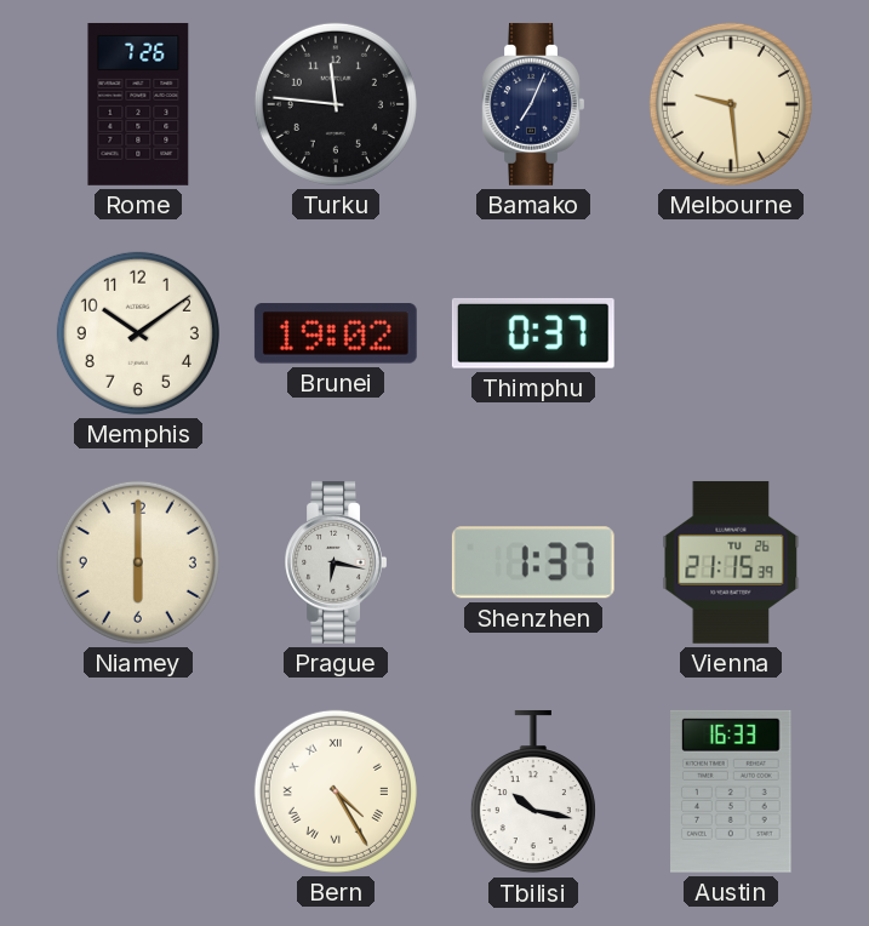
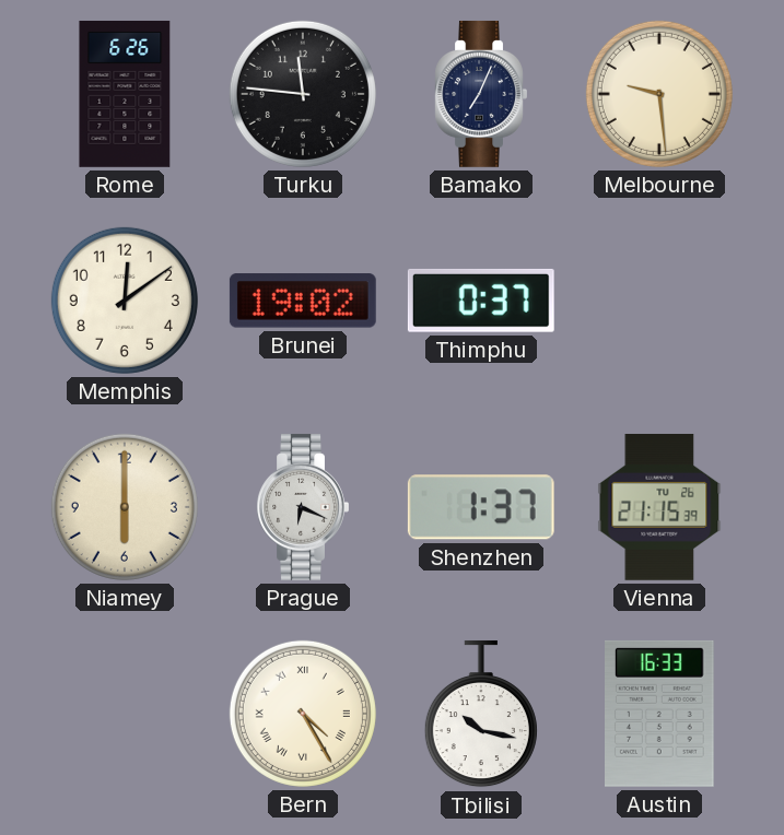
Rome: 7:26 -> 6:26 (125, 94)
Memphis: 10:09 -> 12:09 (125, 301)
Prague: 6:17 -> 6:19 (303, 507)
